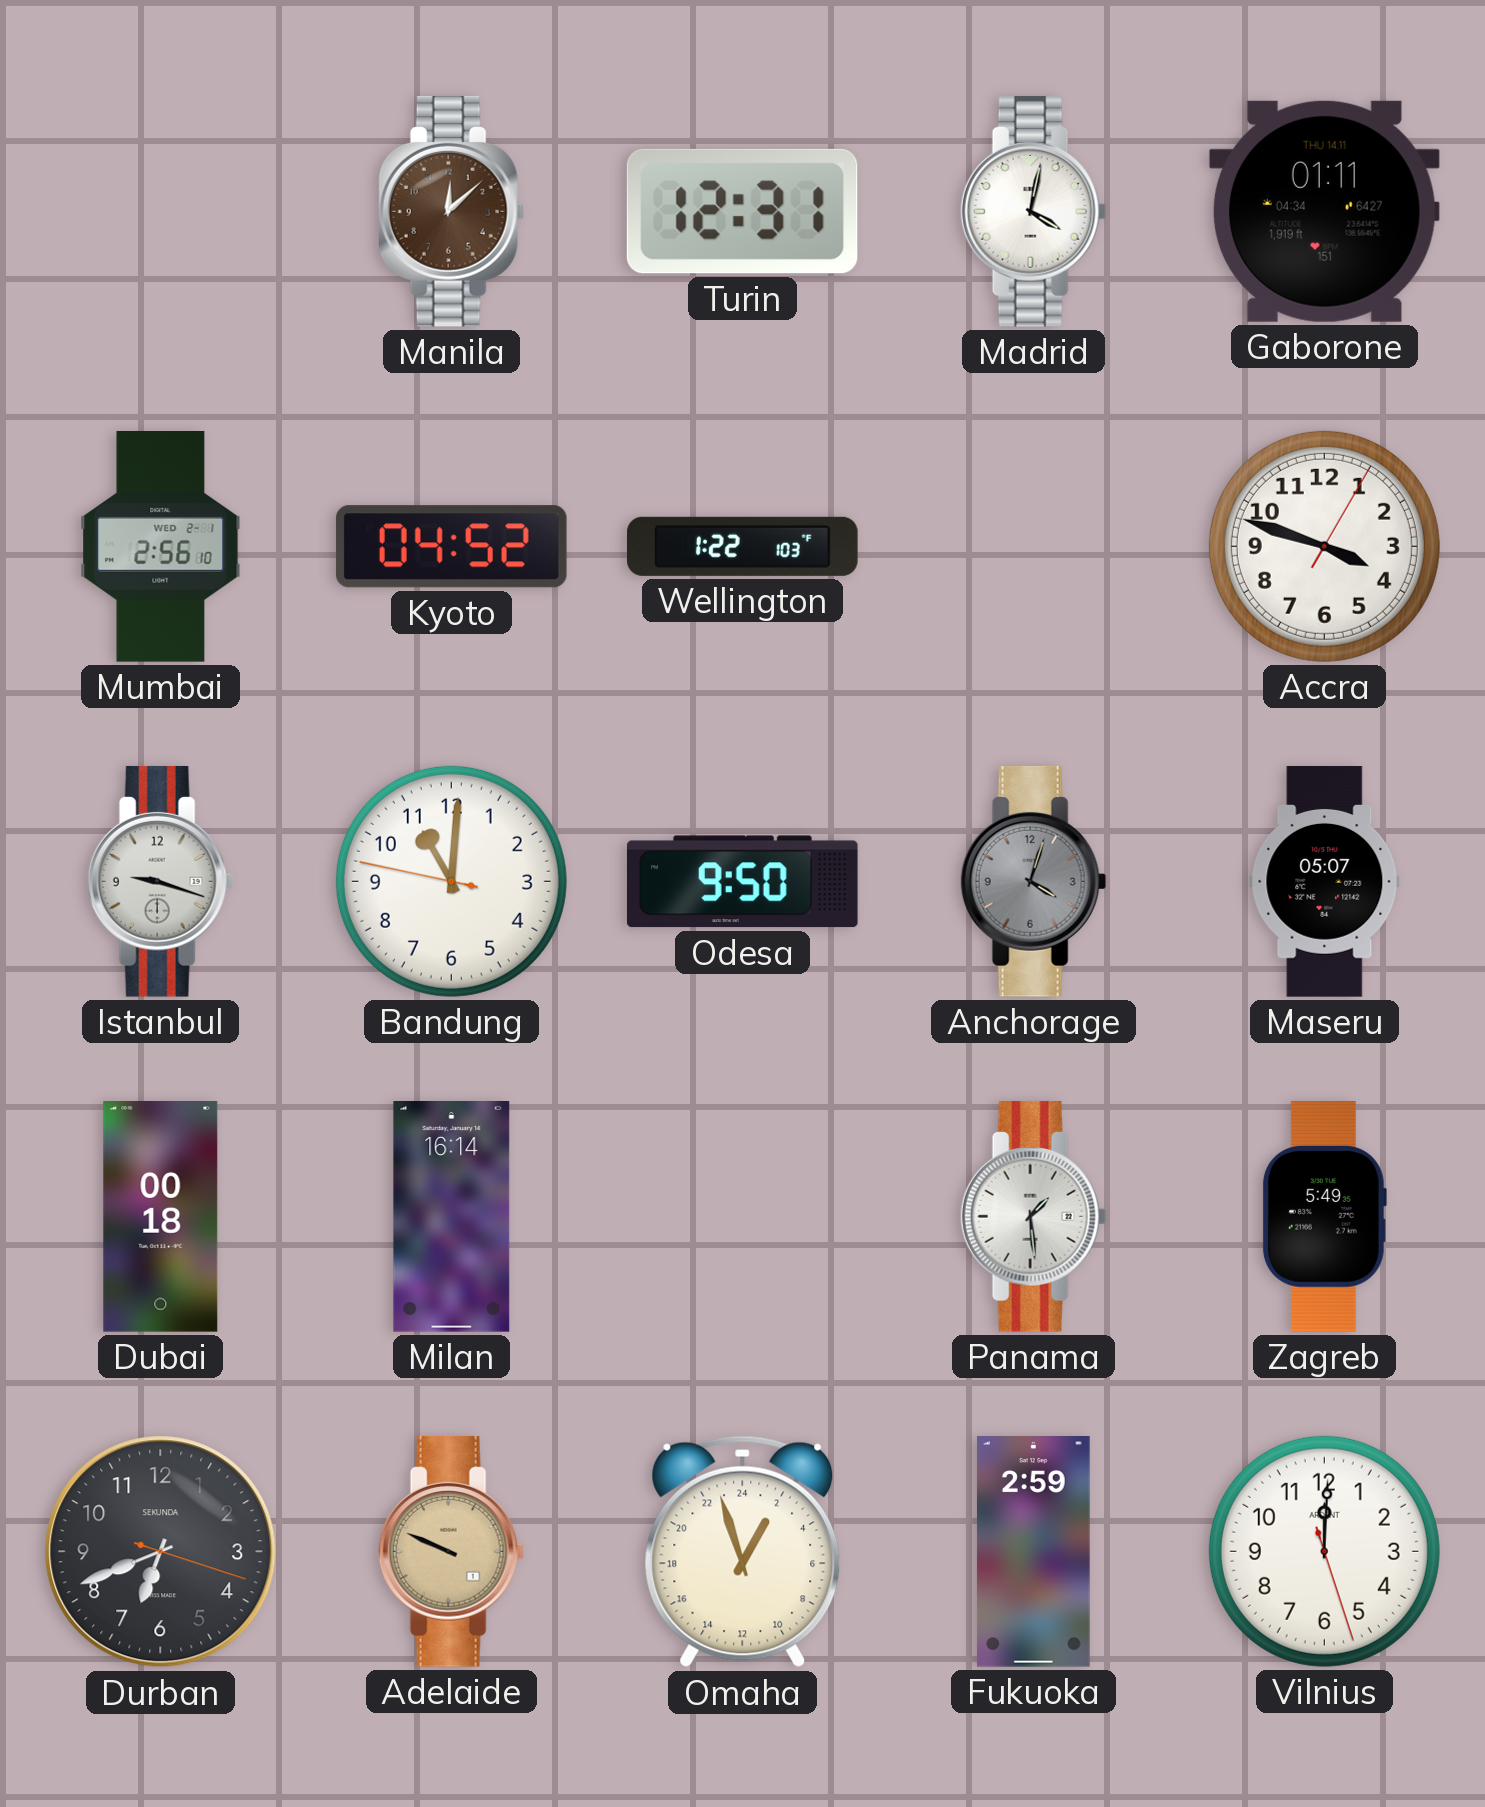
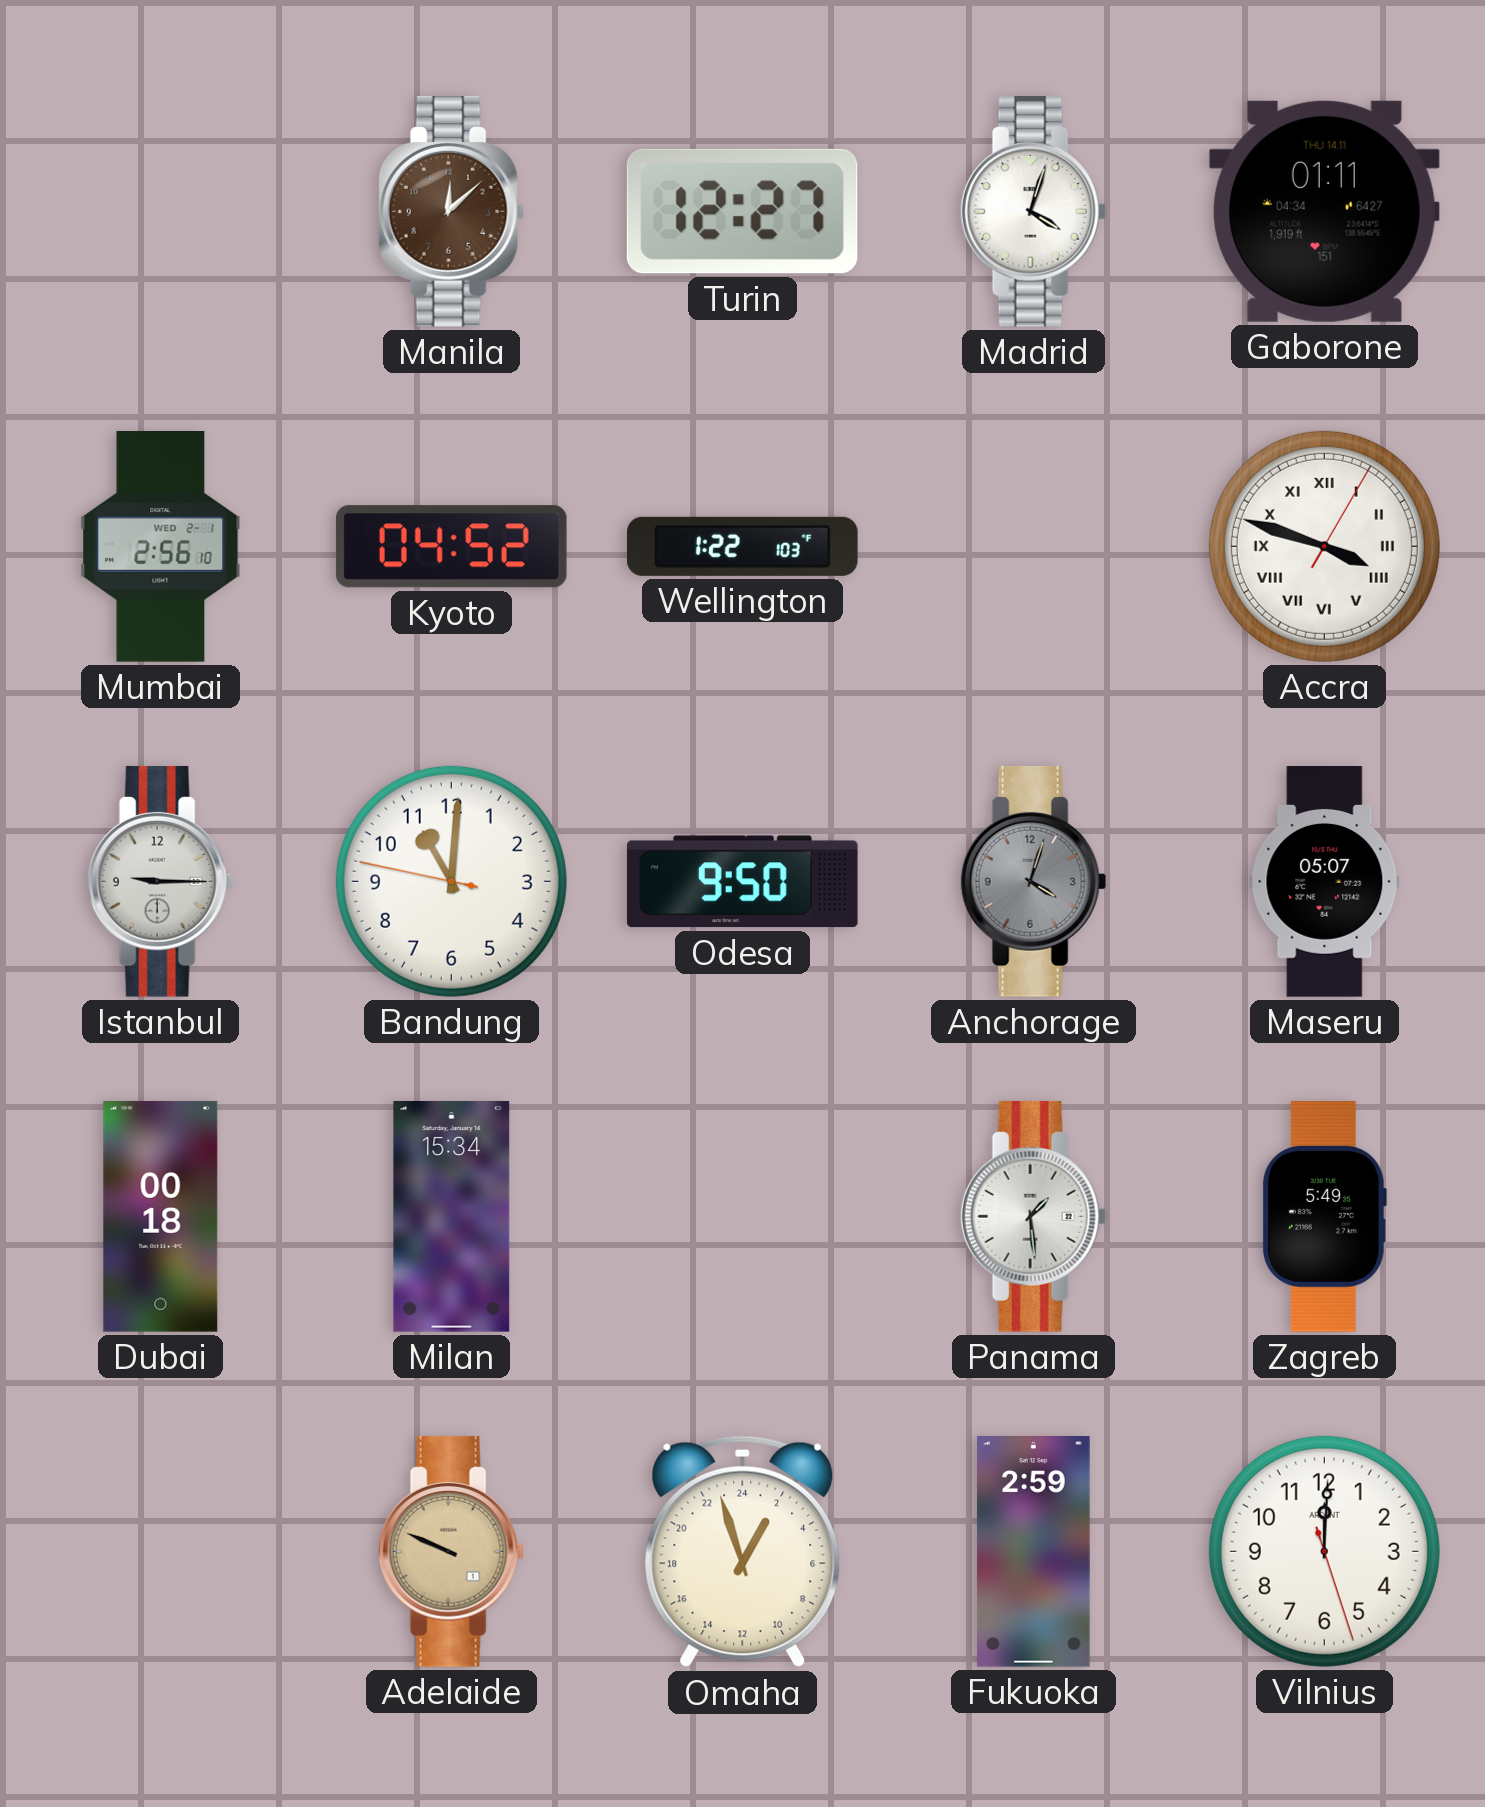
Turin: 12:31 -> 12:27 (742, 211)
Madrid: 4:02 -> 4:03 (1034, 211)
Accra numerals: Arabic -> Roman (1324, 546)
Istanbul: 9:18 -> 9:15 (161, 881)
Milan: 16:14 -> 15:34 (452, 1217)
Durban: 6:41 -> none (161, 1552)
